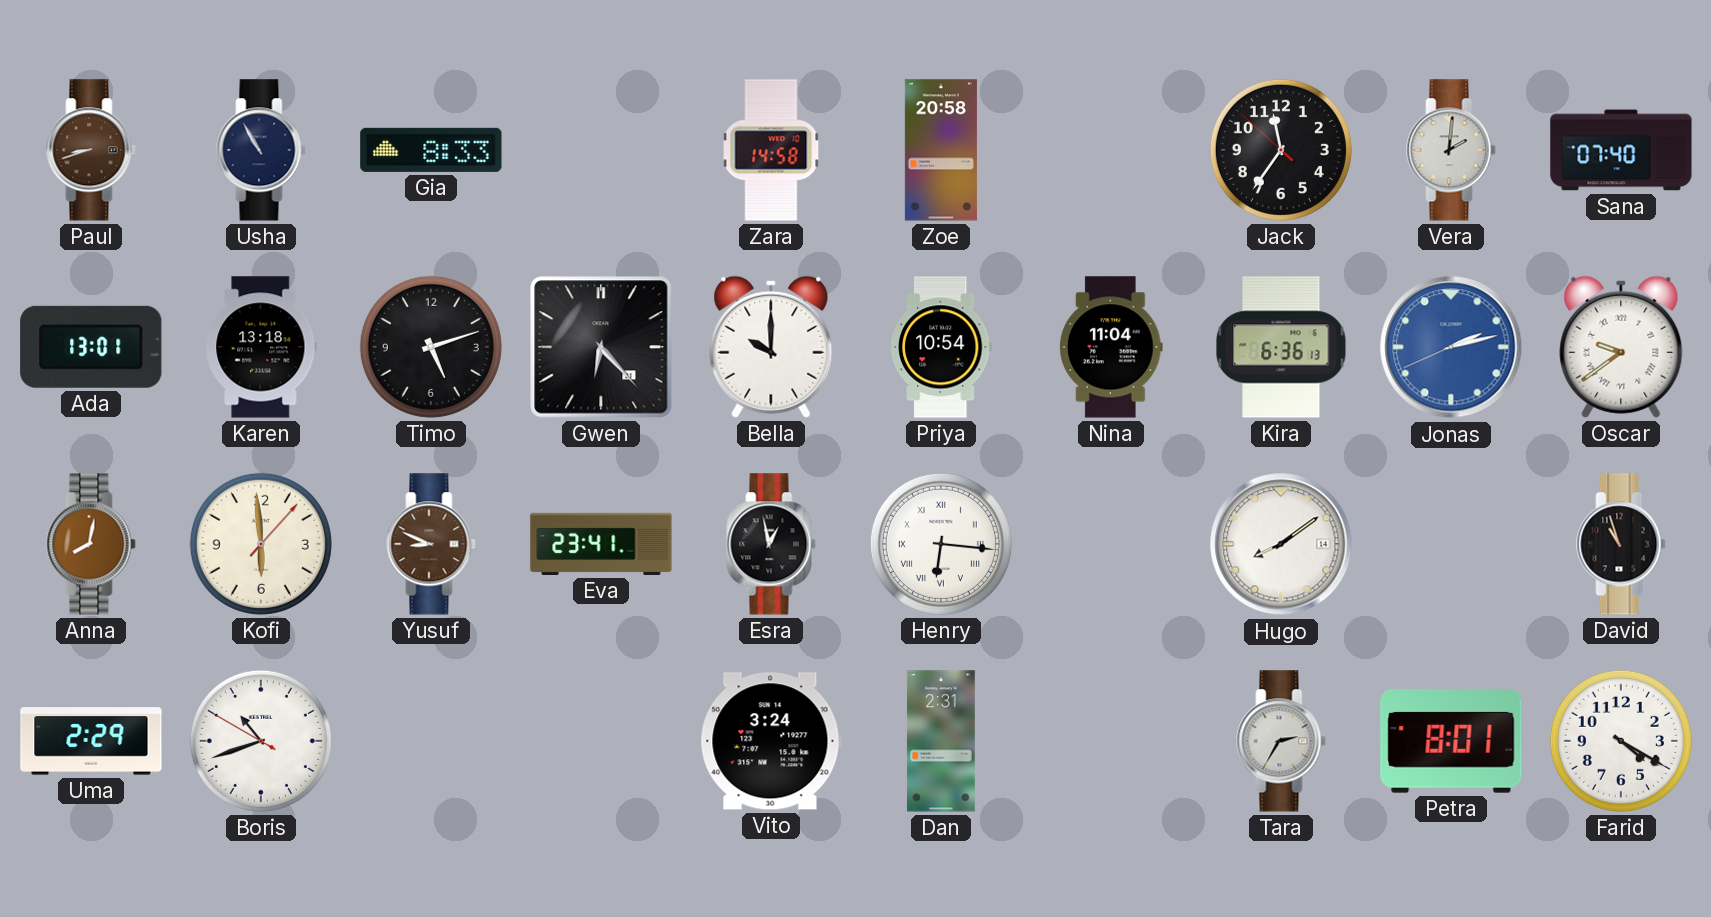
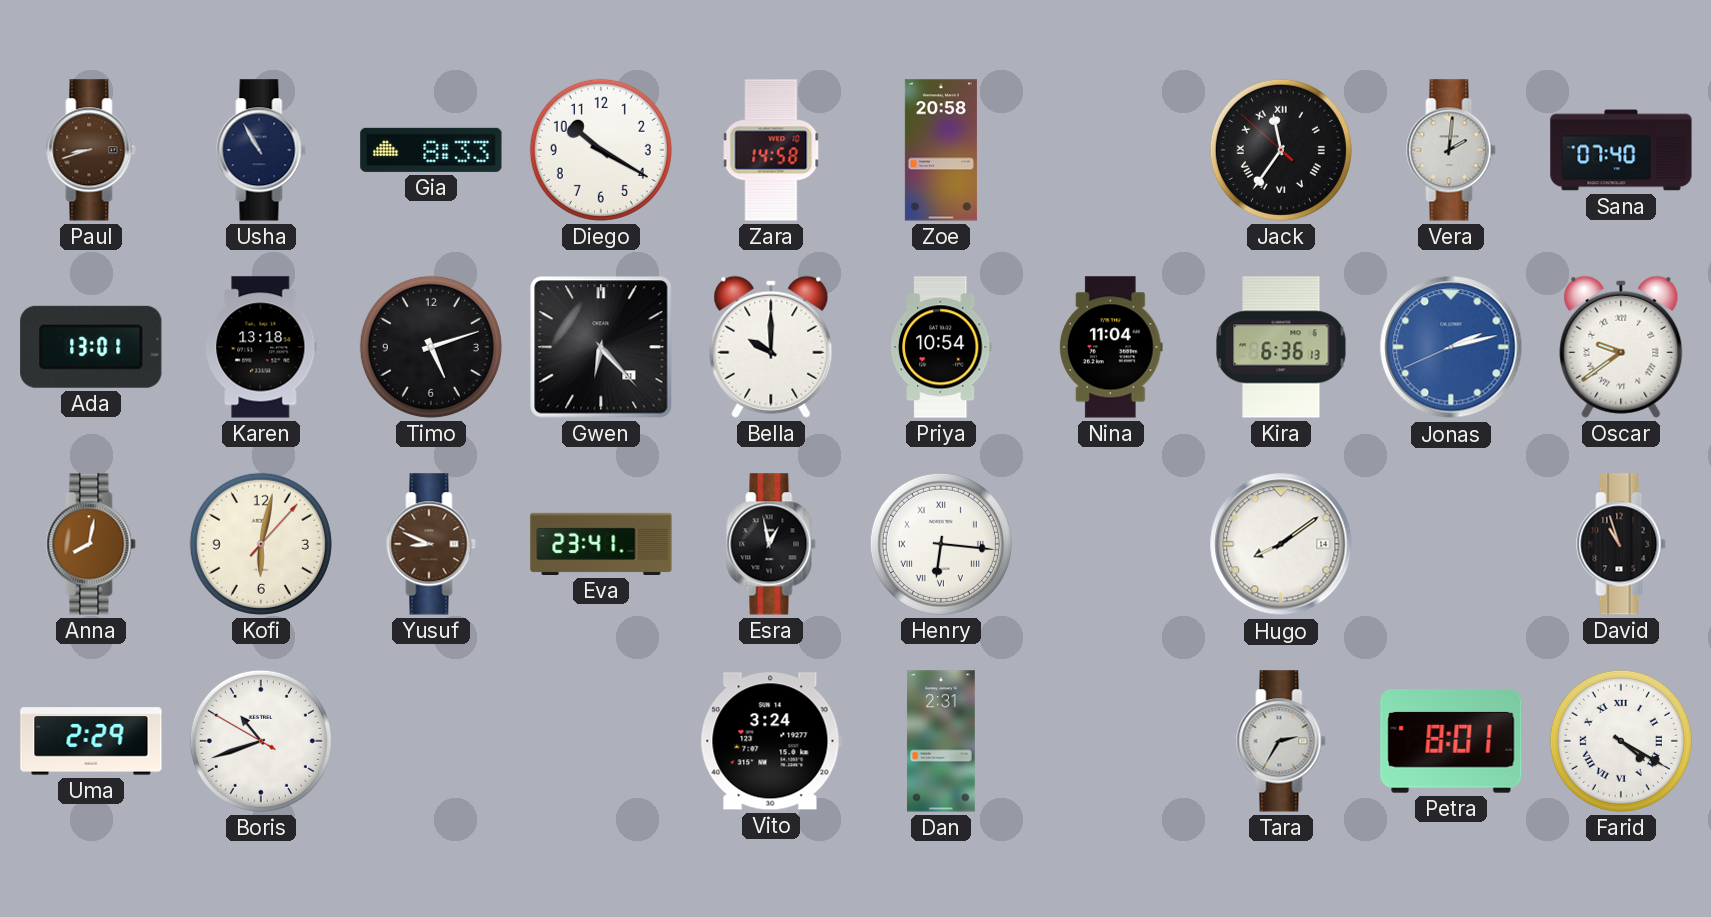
Diego: none -> 10:20 (601, 150)
Jack numerals: Arabic -> Roman (1281, 150)
Kofi: 5:59 -> 6:02 (261, 544)
Farid numerals: Arabic -> Roman (1621, 741)
